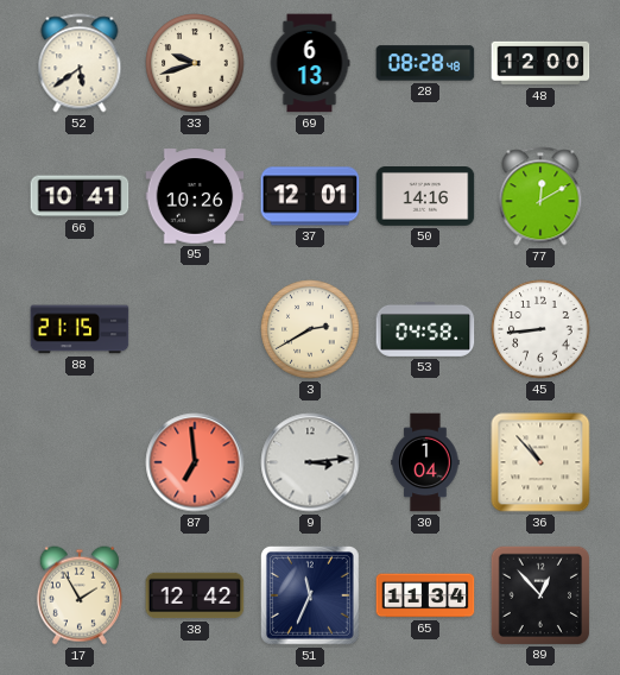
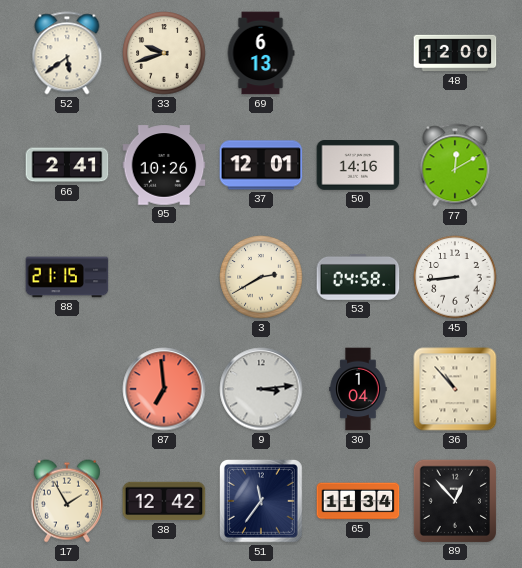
28: 08:28 -> none (425, 63)
66: 10:41 -> 2:41 (67, 165)
51: 11:34 -> 11:36 (262, 502)
